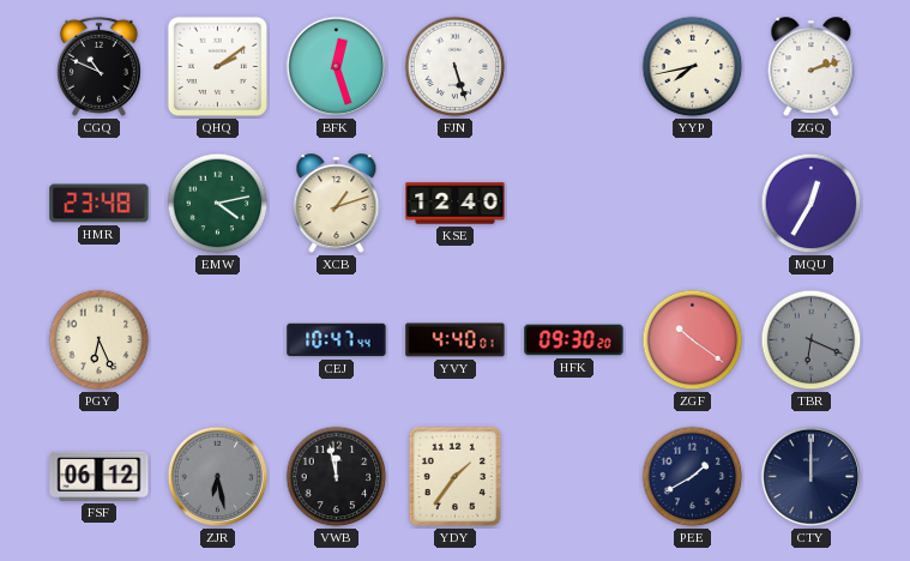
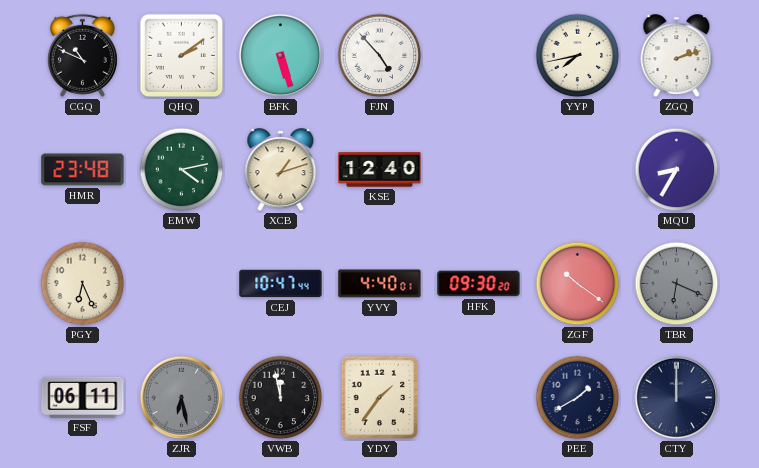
BFK: 12:27 -> 5:27 (281, 56)
FJN: 5:27 -> 4:53 (380, 56)
MQU: 12:35 -> 8:35 (677, 170)
FSF: 06:12 -> 06:11 (83, 397)
